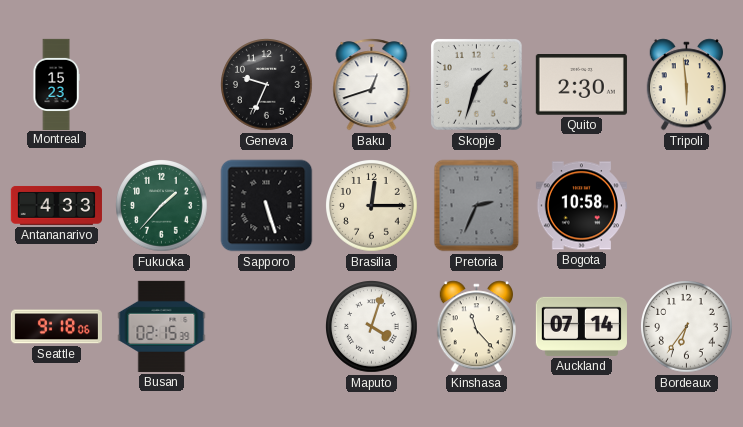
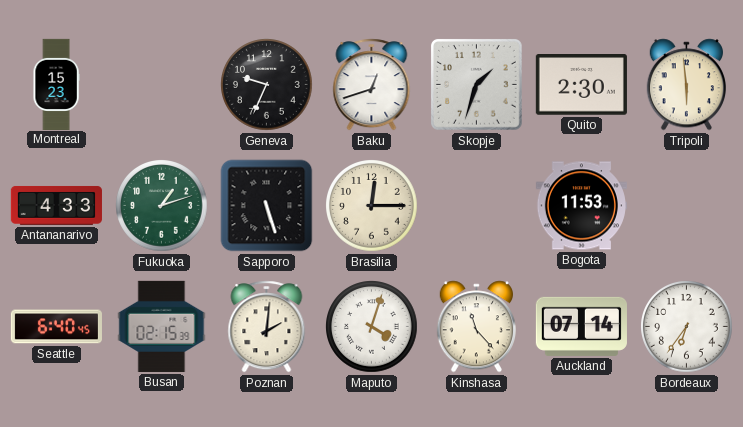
Fukuoka: 1:37 -> 1:12 (162, 206)
Pretoria: 2:34 -> none (477, 206)
Bogota: 10:58 -> 11:53 (581, 206)
Seattle: 9:18 -> 6:40 (56, 327)
Poznan: none -> 2:01 (267, 327)
